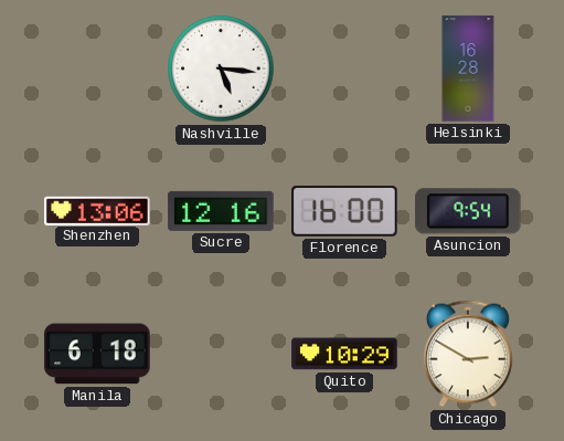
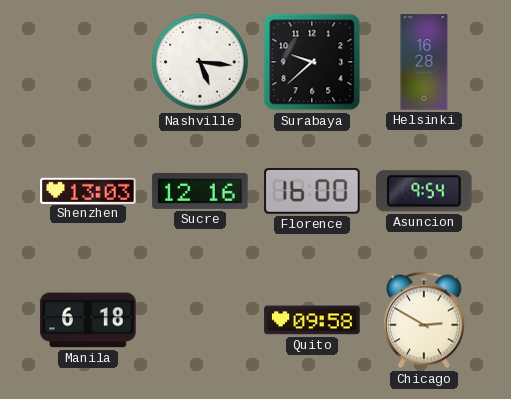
Surabaya: none -> 9:38 (312, 62)
Shenzhen: 13:06 -> 13:03 (88, 190)
Quito: 10:29 -> 09:58 (312, 320)
